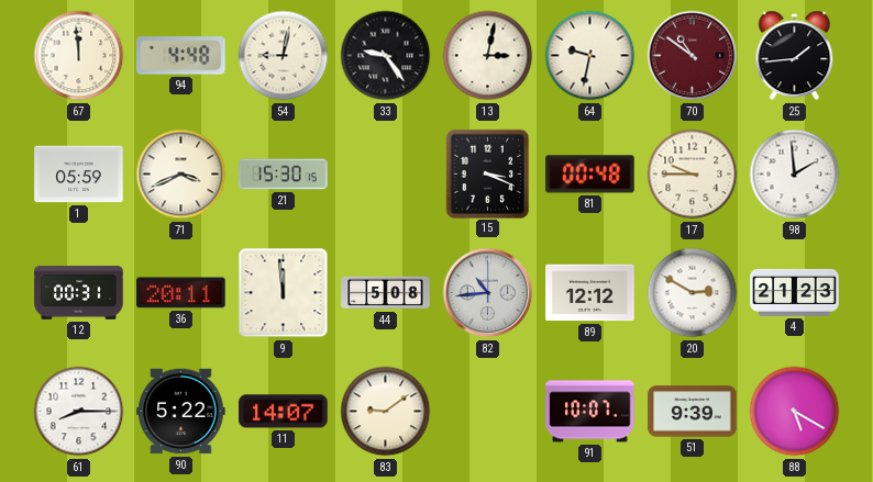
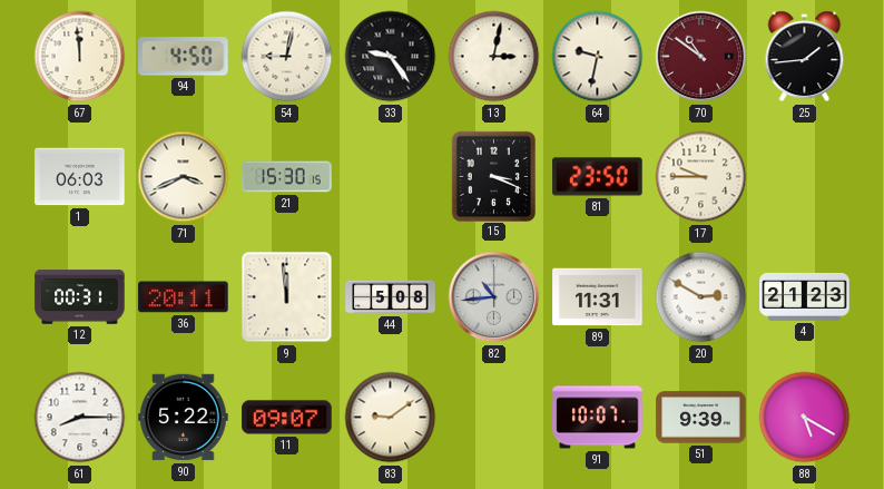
94: 4:48 -> 4:50 (184, 57)
1: 05:59 -> 06:03 (80, 177)
81: 00:48 -> 23:50 (598, 177)
98: 1:59 -> none (795, 175)
89: 12:12 -> 11:31 (598, 297)
11: 14:07 -> 09:07 (287, 418)
